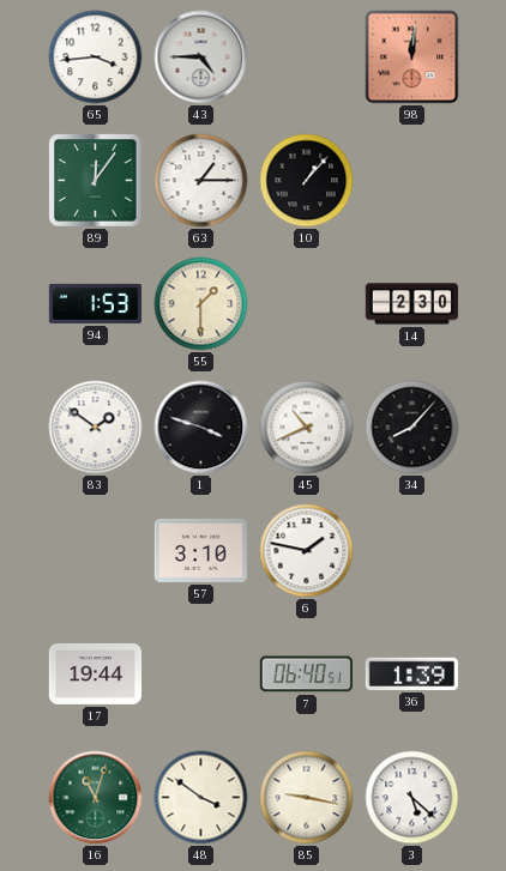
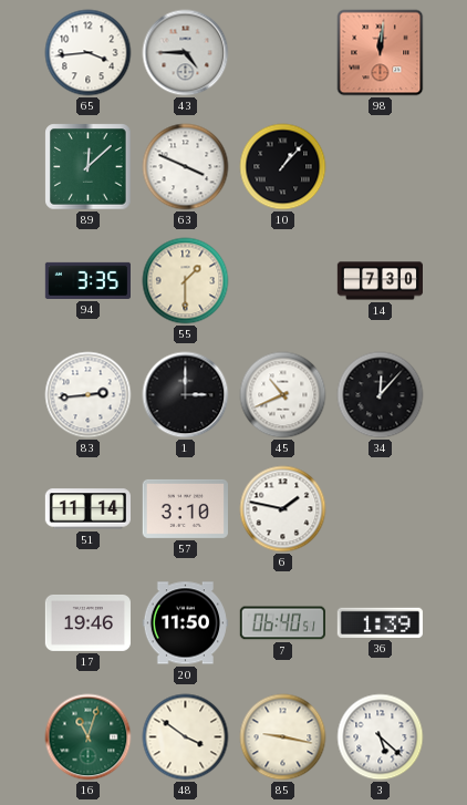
89: 12:06 -> 12:08 (89, 167)
63: 1:15 -> 3:49 (186, 167)
94: 1:53 -> 3:35 (87, 280)
14: 2:30 -> 7:30 (380, 281)
83: 1:51 -> 2:44 (89, 395)
1: 3:48 -> 3:00 (186, 395)
34: 8:07 -> 12:07 (381, 395)
51: none -> 11:14 (87, 509)
17: 19:44 -> 19:46 (87, 622)
20: none -> 11:50 (185, 623)
